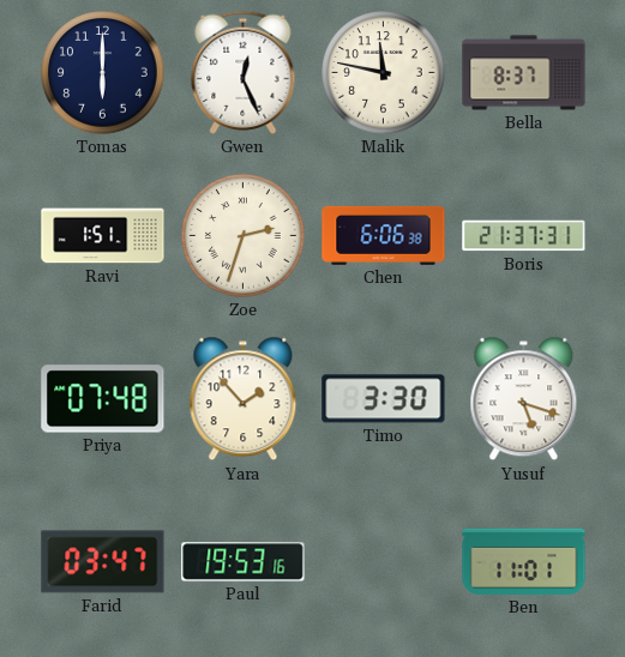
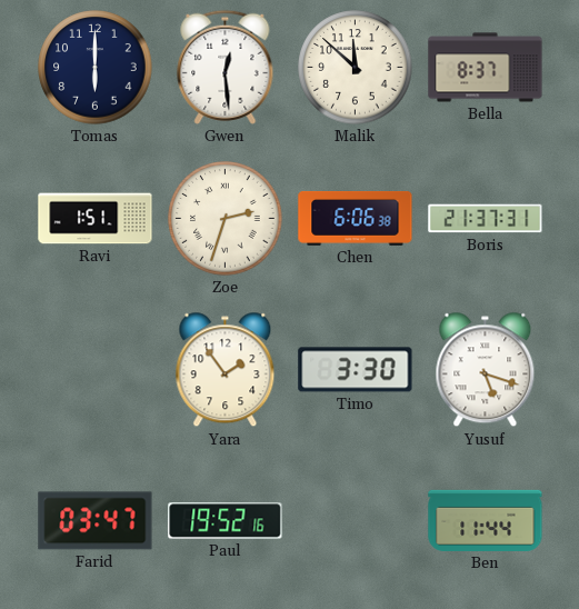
Gwen: 12:26 -> 12:29 (226, 67)
Malik: 11:47 -> 11:52 (356, 68)
Priya: 07:48 -> none (103, 399)
Yara: 1:53 -> 1:54 (226, 370)
Paul: 19:53 -> 19:52 (226, 521)
Ben: 11:01 -> 11:44 (486, 520)
